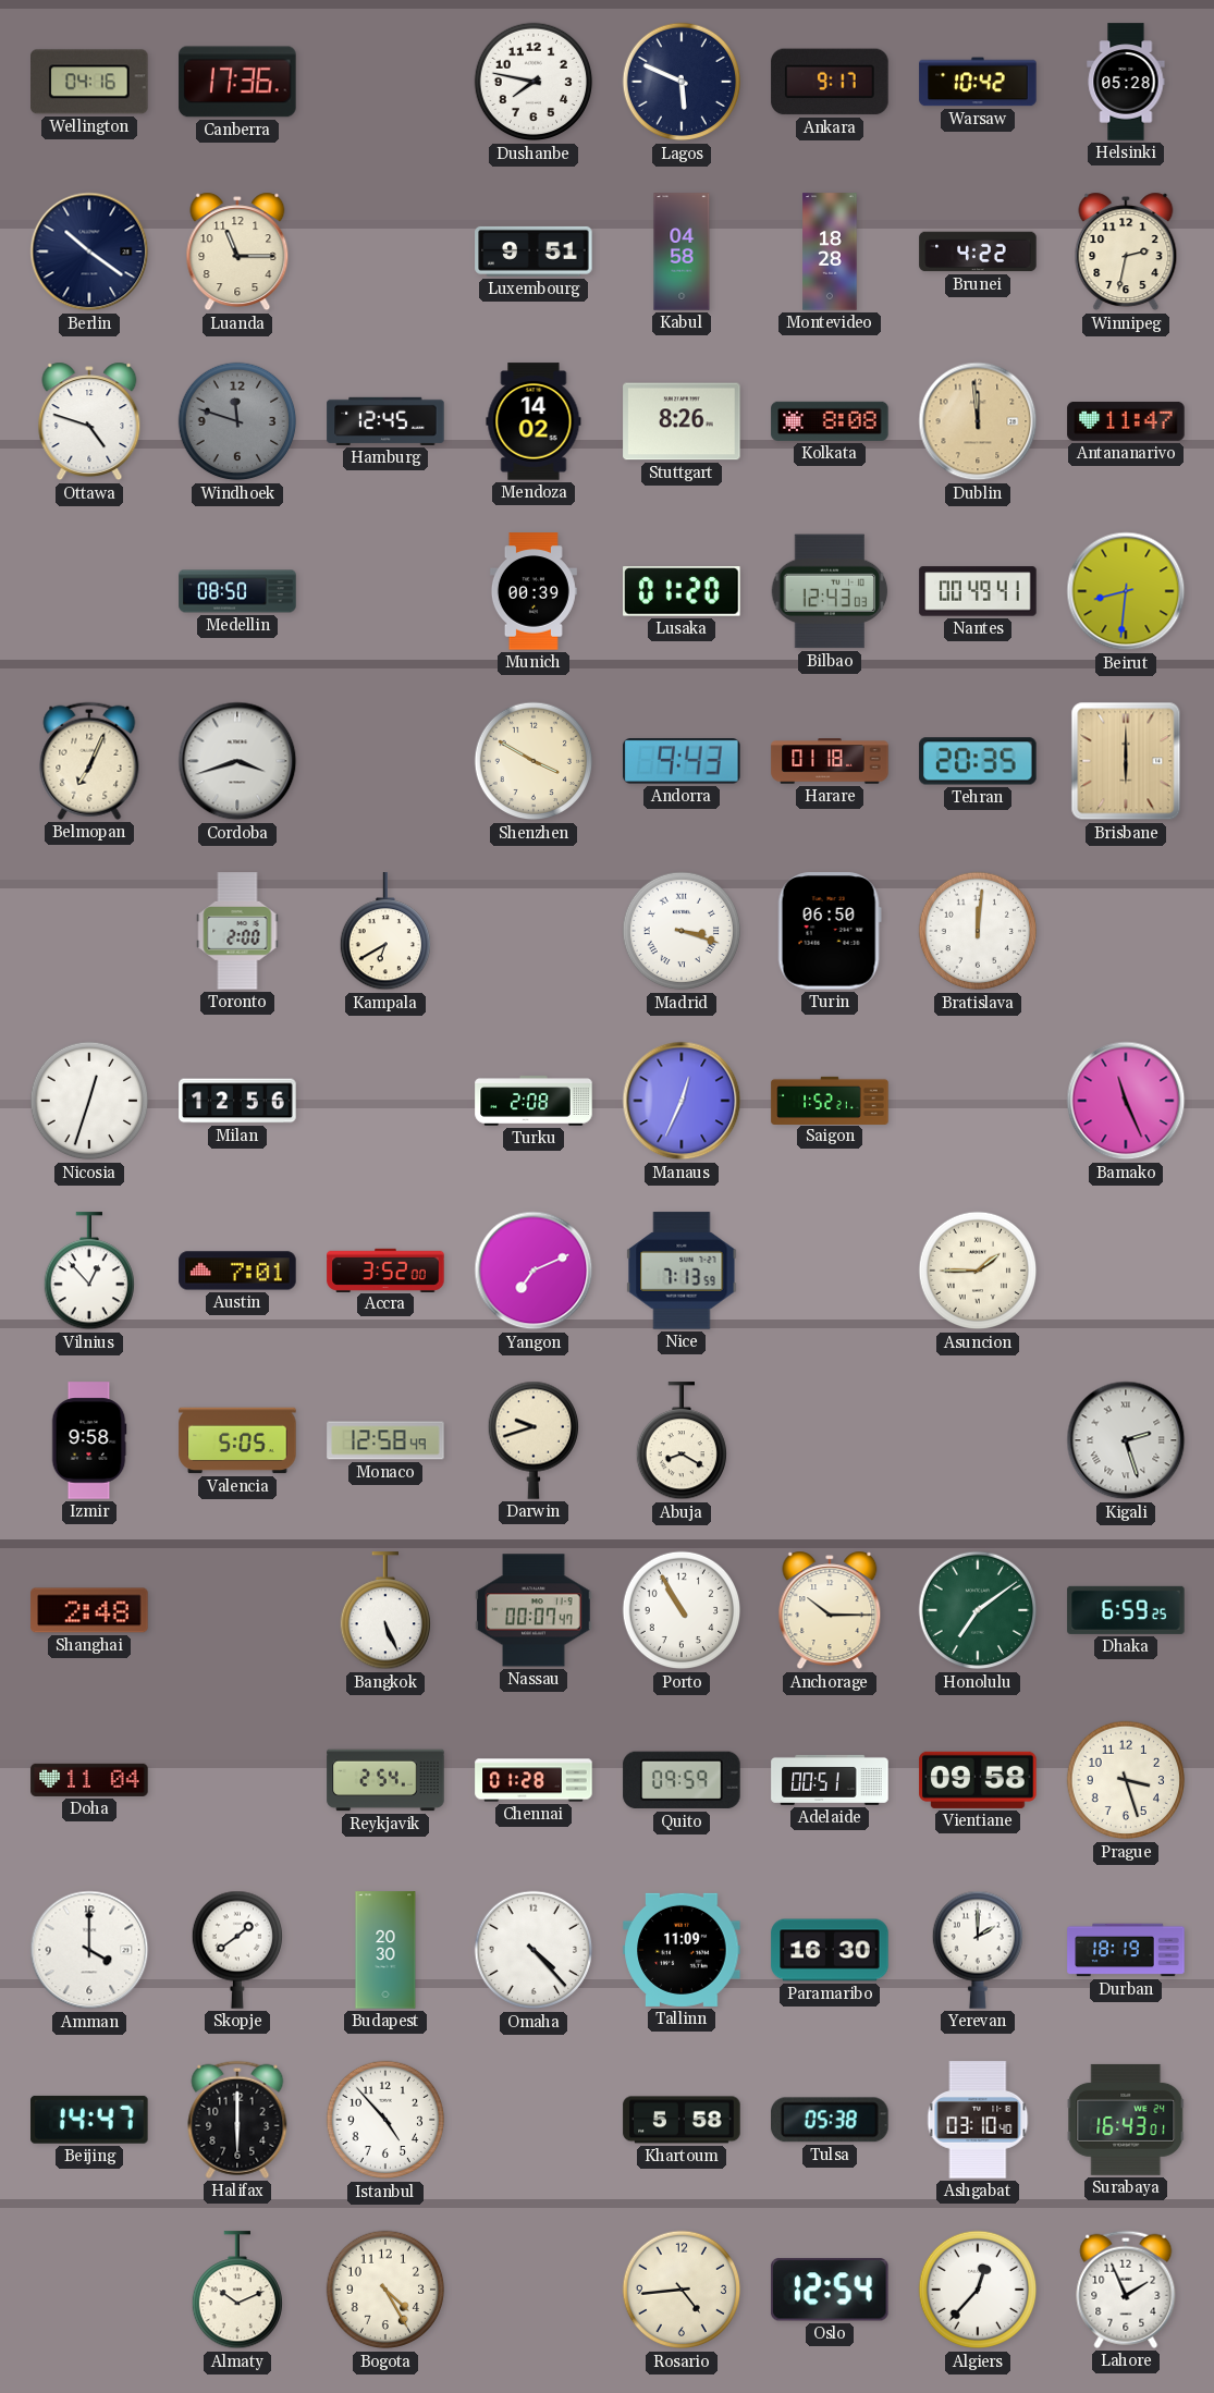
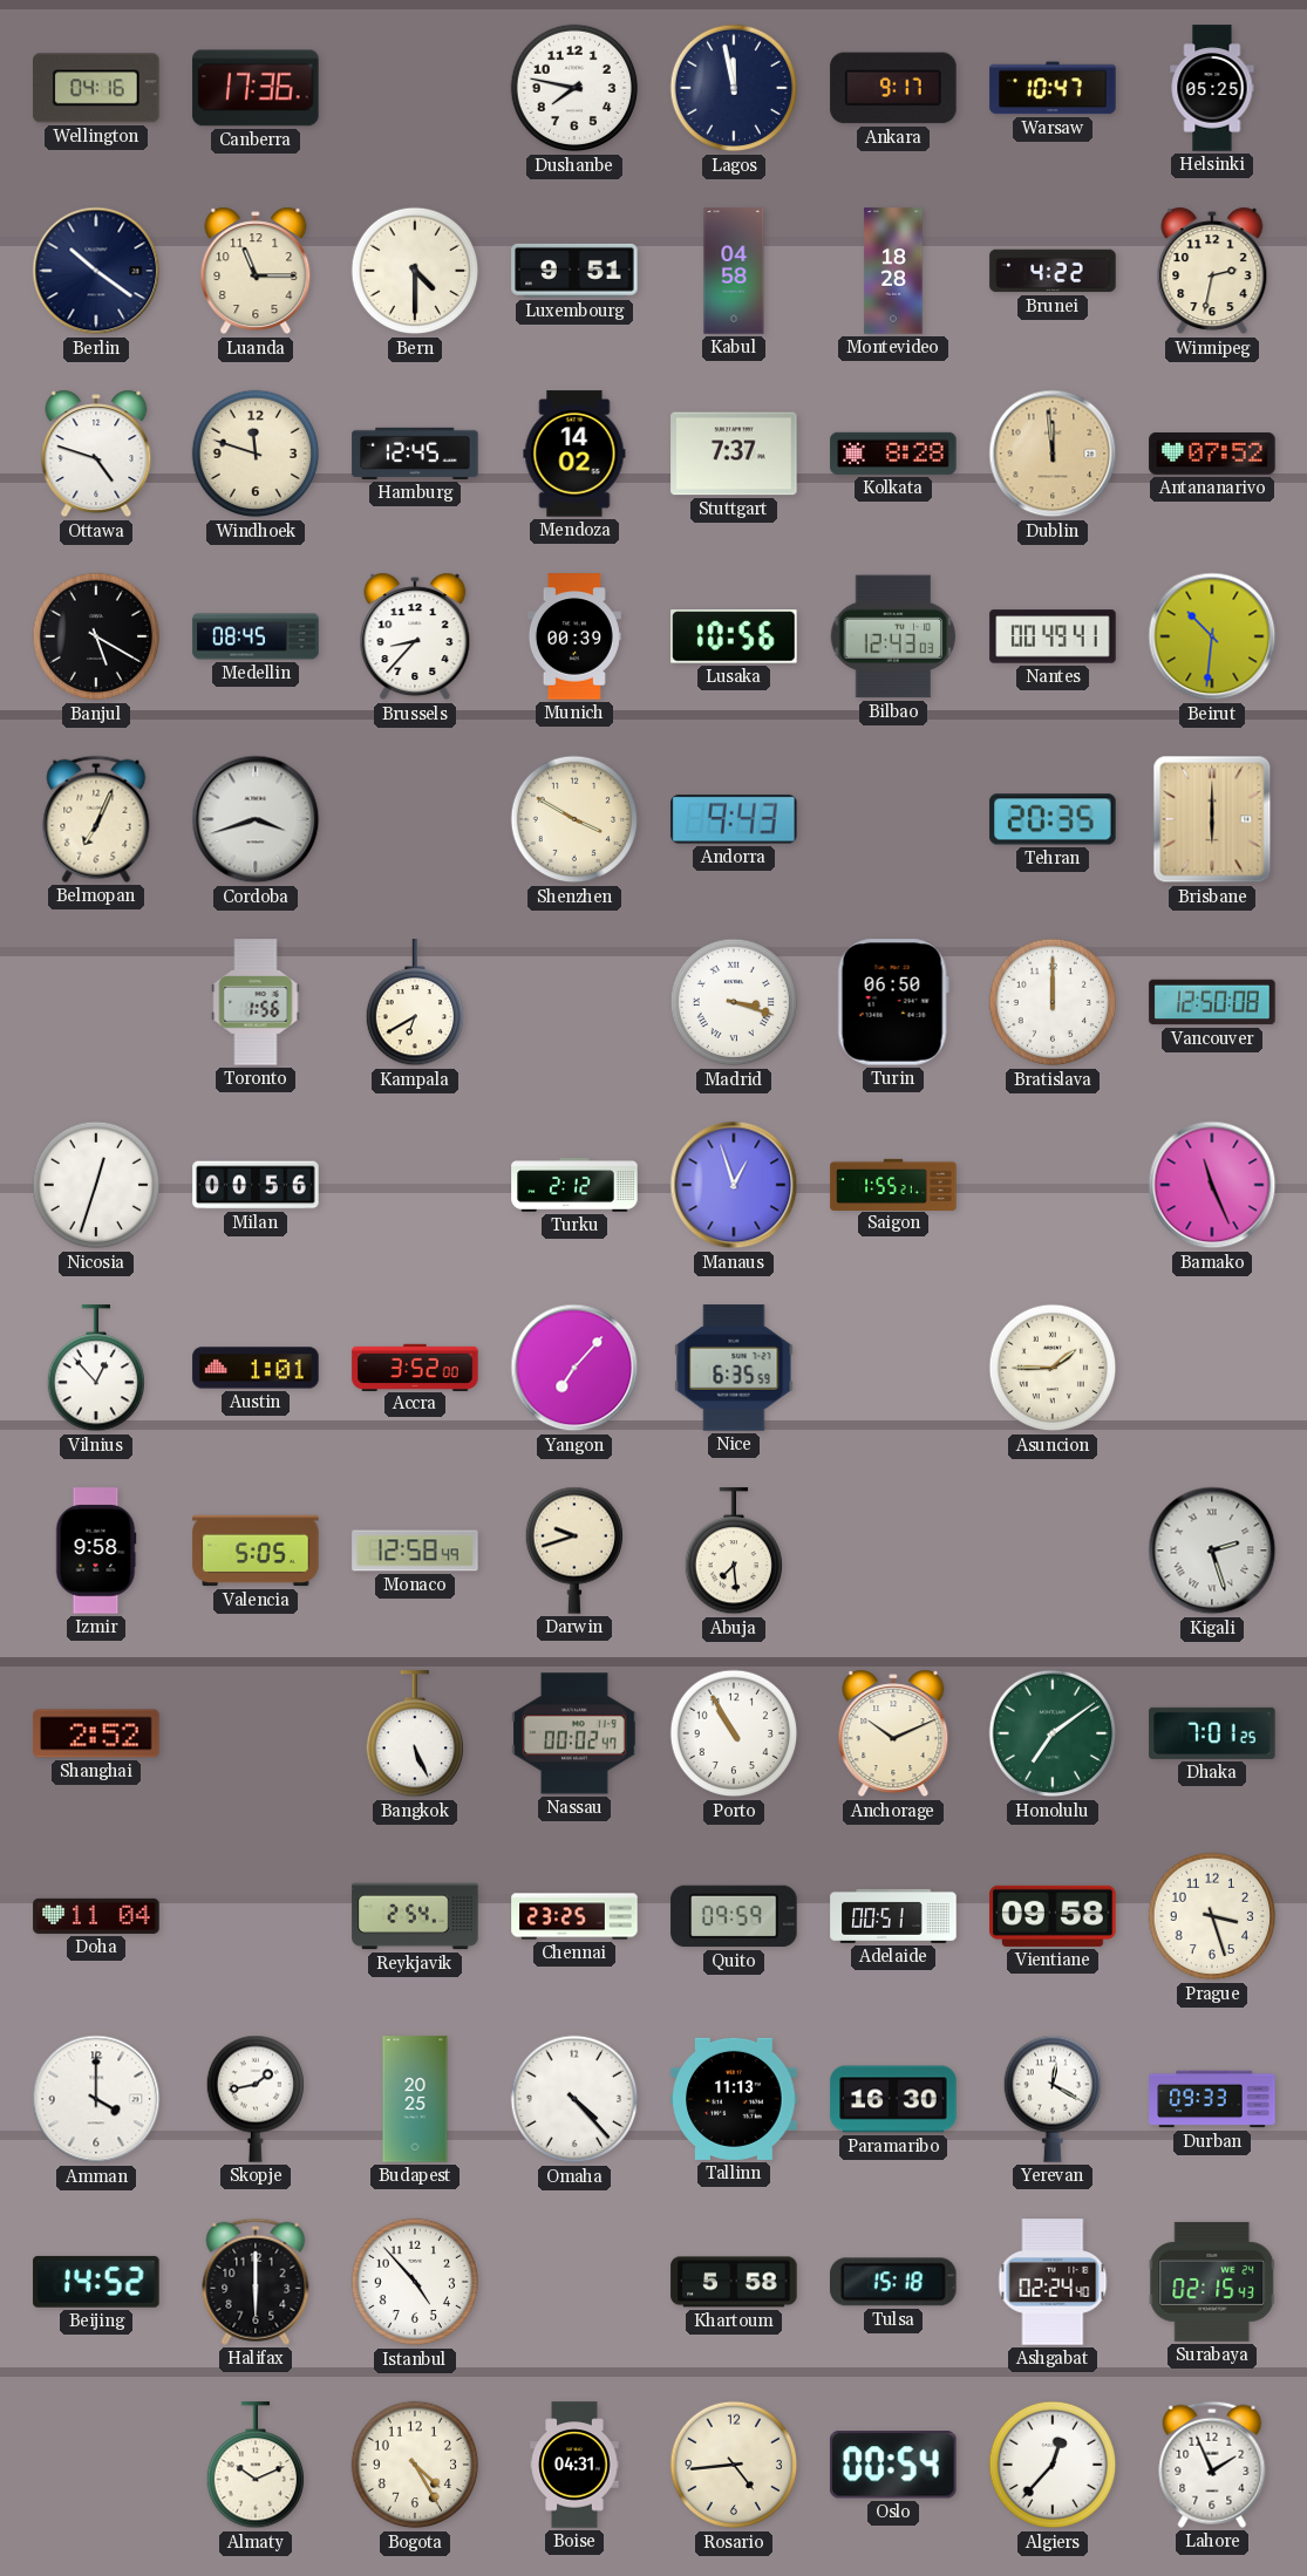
Lagos: 5:49 -> 11:58 (734, 88)
Warsaw: 10:42 -> 10:47 (1053, 88)
Helsinki: 05:28 -> 05:25 (1212, 88)
Bern: none -> 4:30 (415, 271)
Windhoek dial: grey -> cream (256, 454)
Stuttgart: 8:26 -> 7:37 (734, 454)
Kolkata: 8:08 -> 8:28 (893, 454)
Antananarivo: 11:47 -> 07:52 (1212, 454)
Banjul: none -> 5:20 (96, 636)
Medellin: 08:50 -> 08:45 (256, 636)
Brussels: none -> 8:37 (415, 636)
Lusaka: 01:20 -> 10:56 (734, 636)
Beirut: 8:31 -> 10:31 (1212, 636)
Harare: 01:18 -> none (830, 761)
Toronto: 2:00 -> 1:56 (256, 1002)
Bratislava: 12:01 -> 12:00 (1053, 1002)
Vancouver: none -> 12:50 (1212, 1002)
Milan: 12:56 -> 00:56 (256, 1185)
Turku: 2:08 -> 2:12 (574, 1185)
Manaus: 12:34 -> 12:57 (734, 1185)
Saigon: 1:52 -> 1:55 (893, 1184)
Austin: 7:01 -> 1:01 (256, 1368)
Yangon: 7:11 -> 7:07 (574, 1368)
Nice: 7:13 -> 6:35 (734, 1368)
Abuja: 8:20 -> 7:29 (733, 1552)
Shanghai: 2:48 -> 2:52 (96, 1733)
Nassau: 00:07 -> 00:02 (574, 1733)
Anchorage: 10:15 -> 10:11 (893, 1733)
Dhaka: 6:59 -> 7:01 (1212, 1733)
Chennai: 01:28 -> 23:25 (574, 1916)
Skopje: 1:39 -> 1:43 (254, 2099)
Budapest: 20:30 -> 20:25 (415, 2099)
Tallinn: 11:09 -> 11:13 (734, 2099)
Yerevan: 2:00 -> 12:20 (1051, 2099)
Durban: 18:19 -> 09:33 (1212, 2099)
Beijing: 14:47 -> 14:52 (96, 2282)
Tulsa: 05:38 -> 15:18 (894, 2282)
Ashgabat: 03:10 -> 02:24 (1053, 2282)
Surabaya: 16:43 -> 02:15 (1212, 2282)
Boise: none -> 04:31 (574, 2465)
Oslo: 12:54 -> 00:54 (893, 2465)
